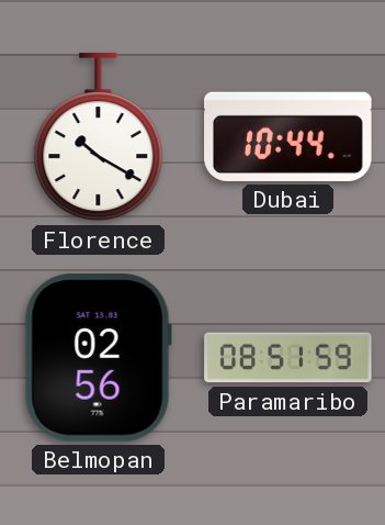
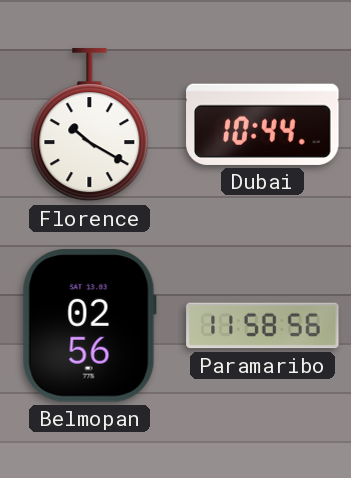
Paramaribo: 08:51 -> 11:58 (263, 326)
